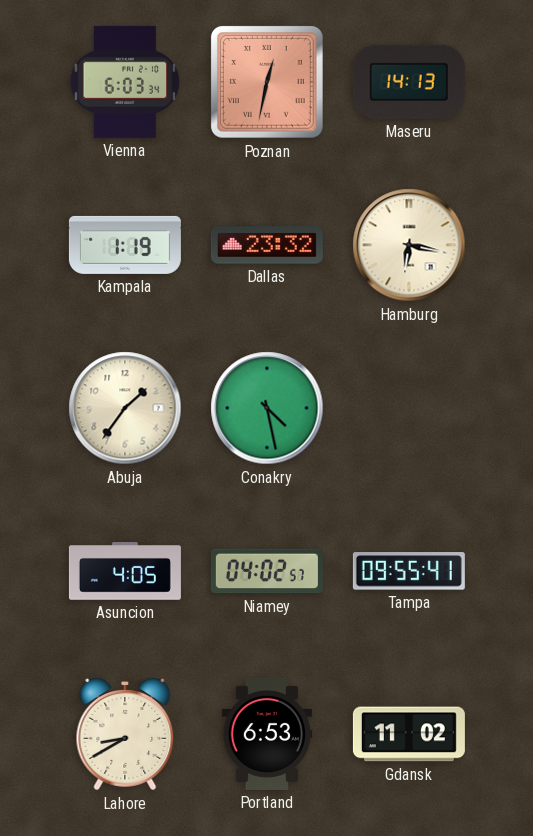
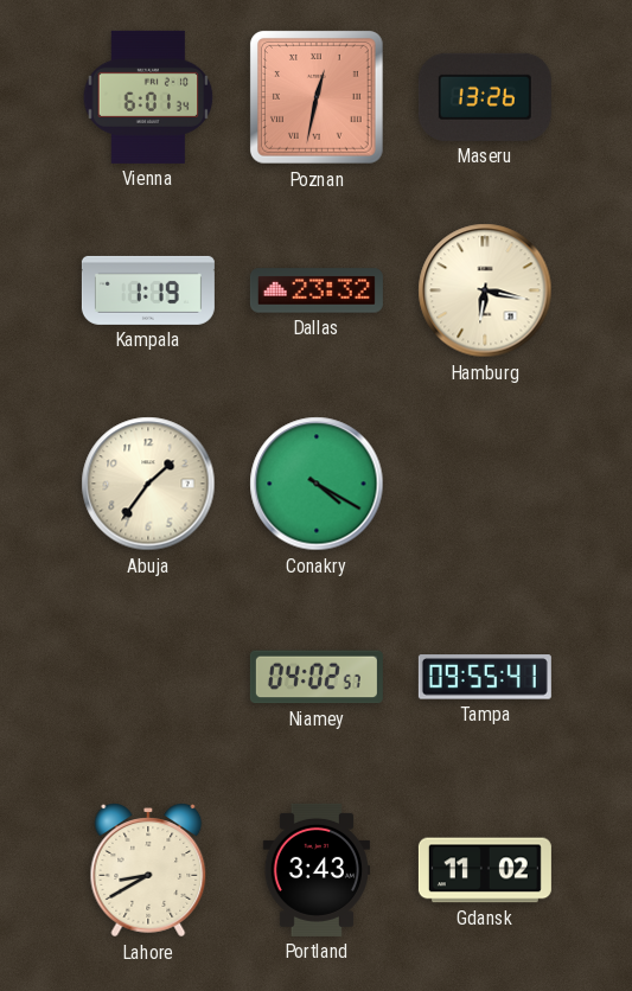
Vienna: 6:03 -> 6:01 (148, 97)
Maseru: 14:13 -> 13:26 (485, 97)
Conakry: 4:28 -> 4:20 (317, 484)
Asuncion: 4:05 -> none (125, 571)
Portland: 6:53 -> 3:43 (315, 870)
